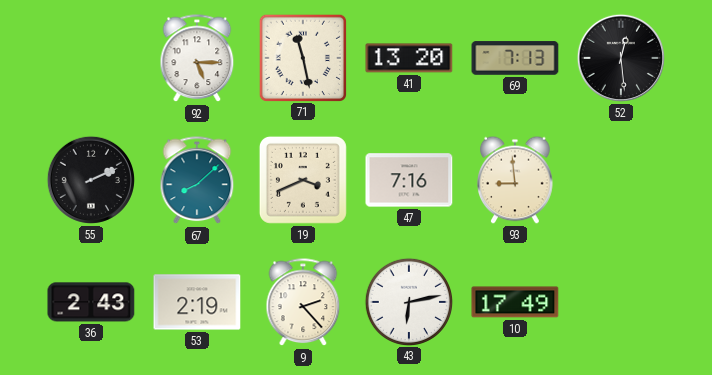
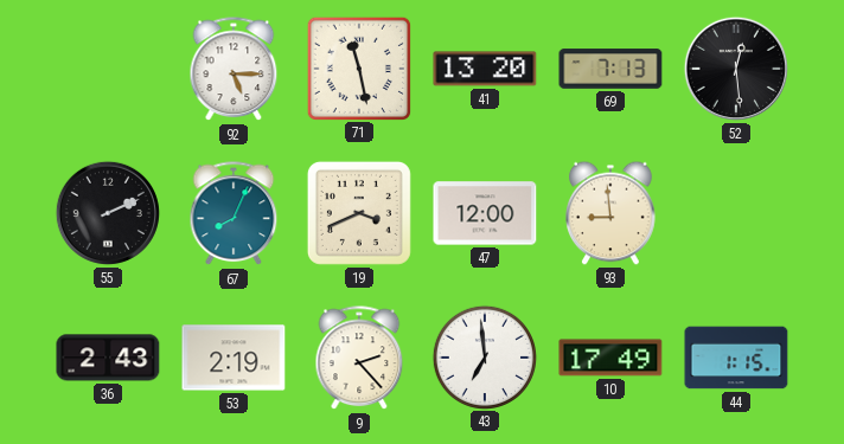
67: 8:08 -> 8:04 (234, 214)
47: 7:16 -> 12:00 (485, 213)
43: 6:13 -> 6:59 (484, 356)
44: none -> 1:15 (736, 358)
